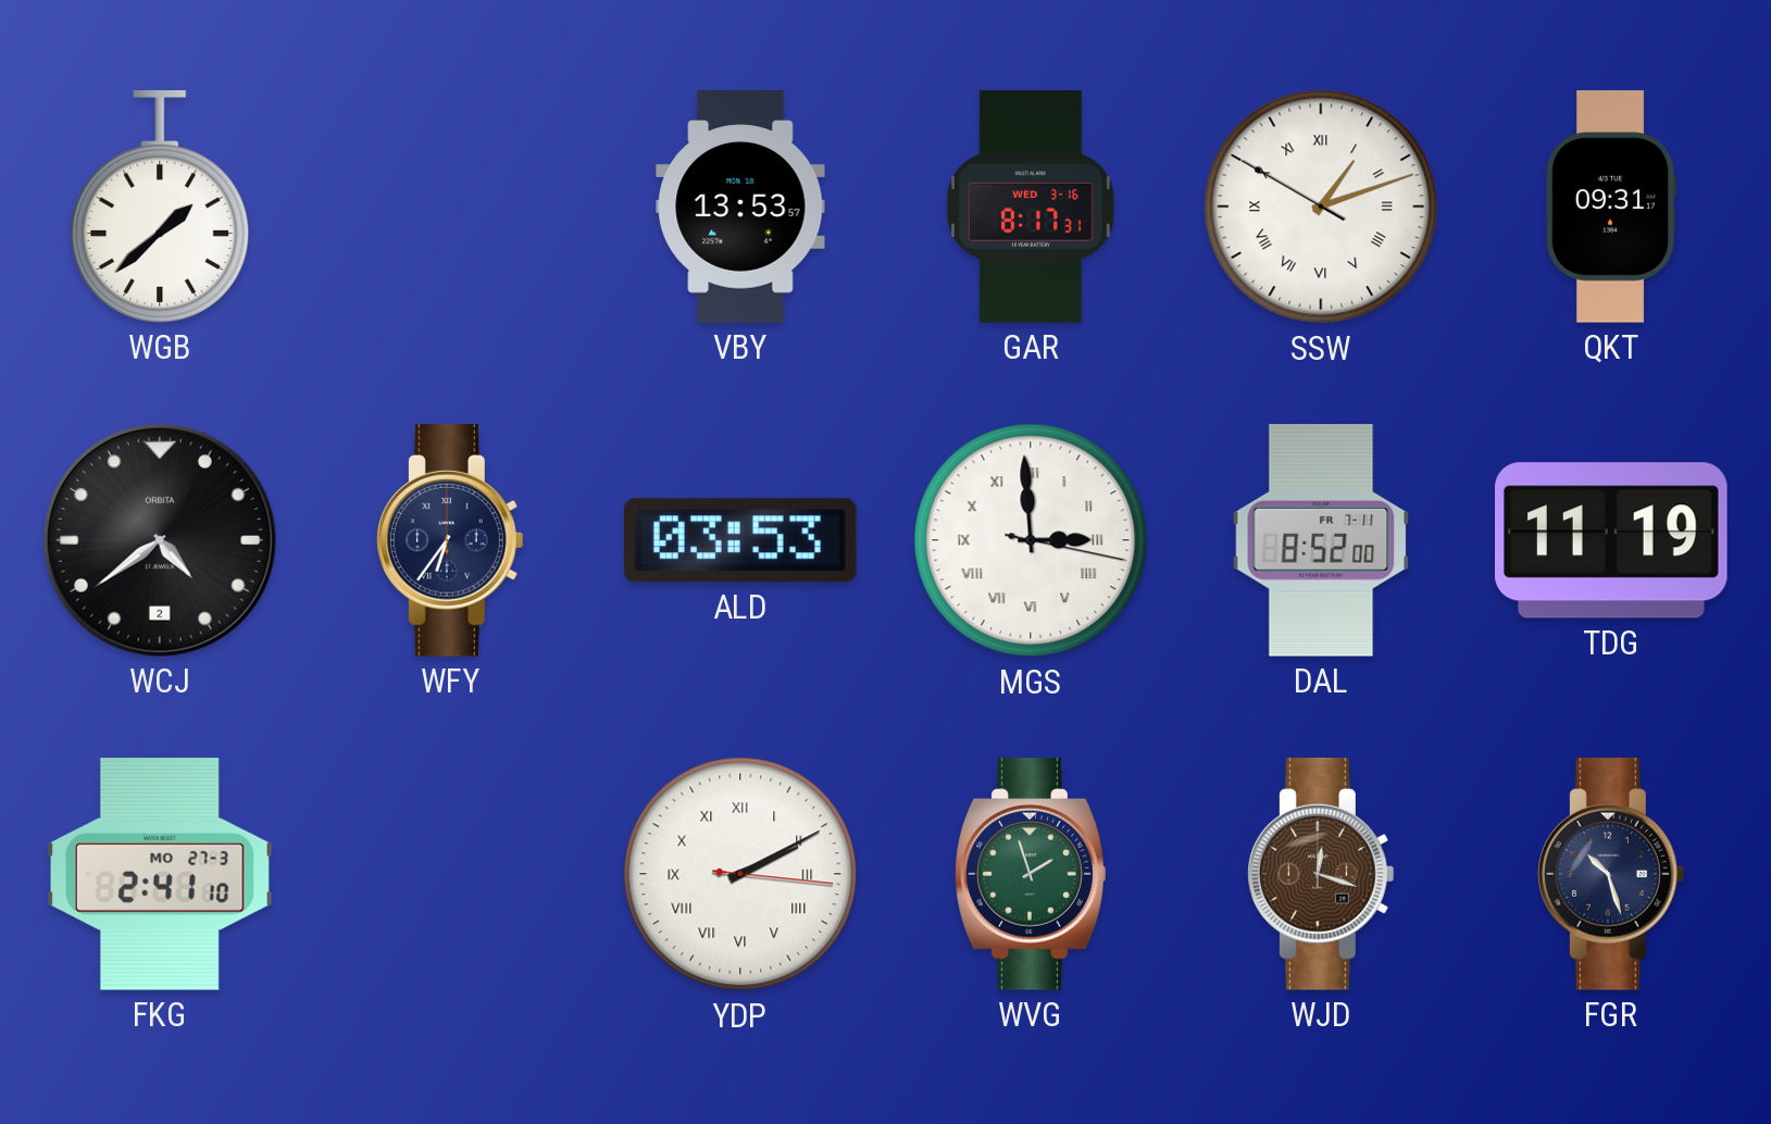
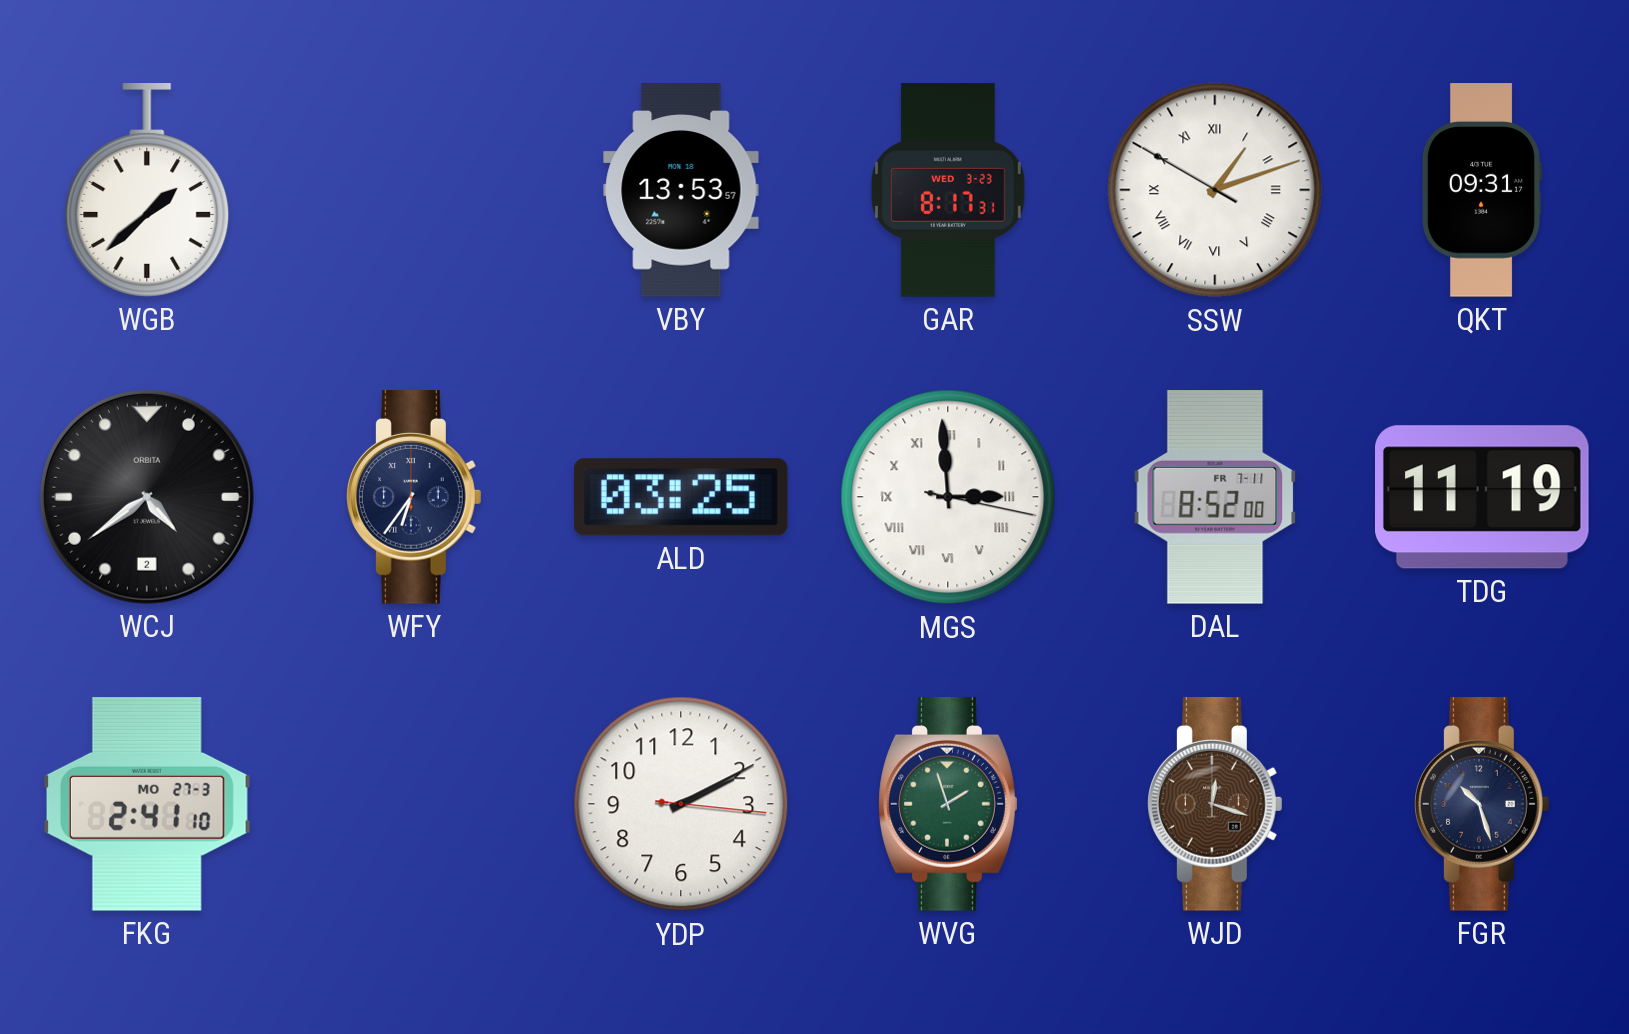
GAR date: WED 3-16 -> WED 3-23 (949, 190)
ALD: 03:53 -> 03:25 (681, 497)
YDP numerals: Roman -> Arabic (681, 804)
